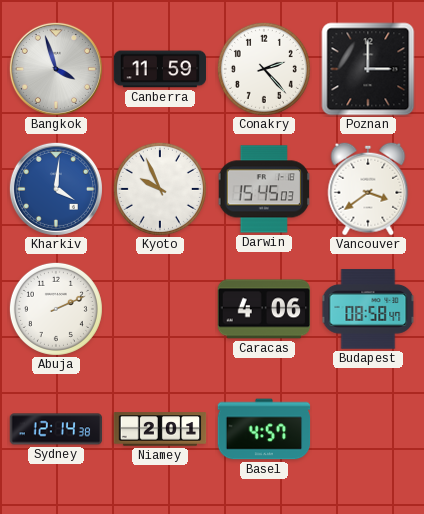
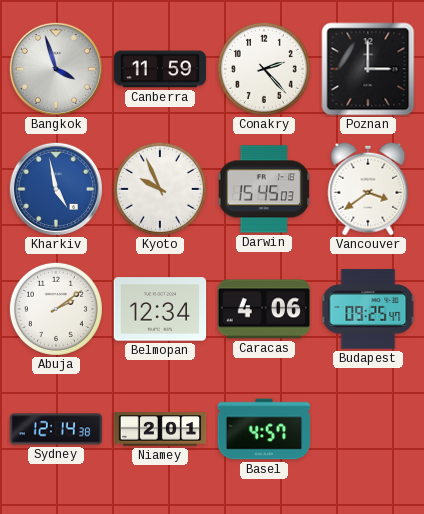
Kharkiv: 4:01 -> 4:58 (56, 189)
Abuja: 2:11 -> 2:09 (56, 309)
Belmopan: none -> 12:34 (160, 309)
Budapest: 08:58 -> 09:25 (368, 309)
